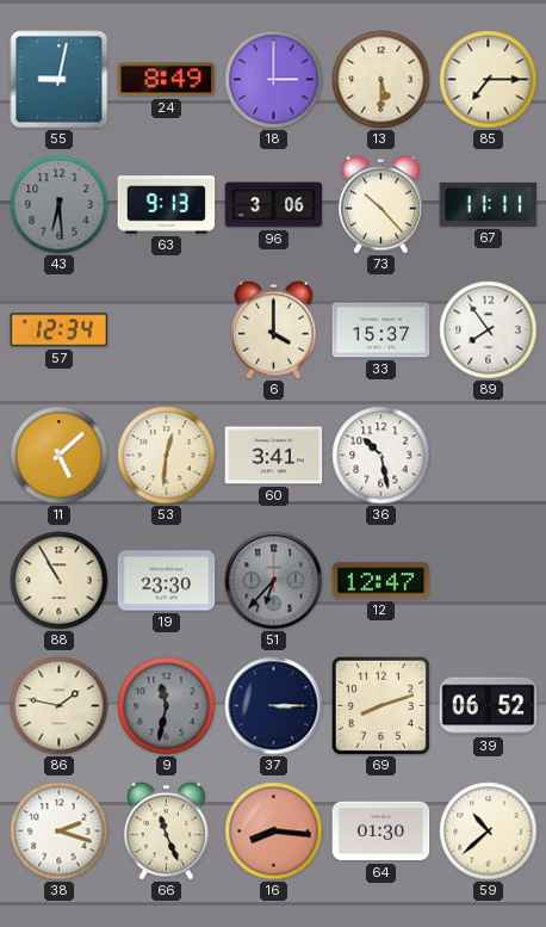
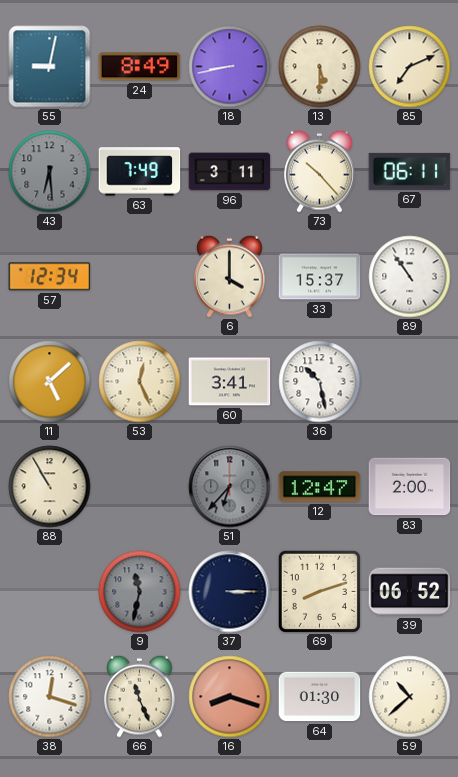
18: 3:00 -> 8:43 (230, 67)
85: 7:15 -> 7:11 (410, 67)
63: 9:13 -> 7:49 (140, 172)
96: 3:06 -> 3:11 (230, 172)
67: 11:11 -> 06:11 (410, 171)
89: 7:54 -> 10:54 (410, 277)
53: 12:31 -> 12:26 (140, 382)
19: 23:30 -> none (167, 581)
83: none -> 2:00 (410, 487)
86: 1:47 -> none (60, 706)
38: 2:18 -> 12:18 (50, 697)
16: 8:16 -> 8:18 (230, 697)
